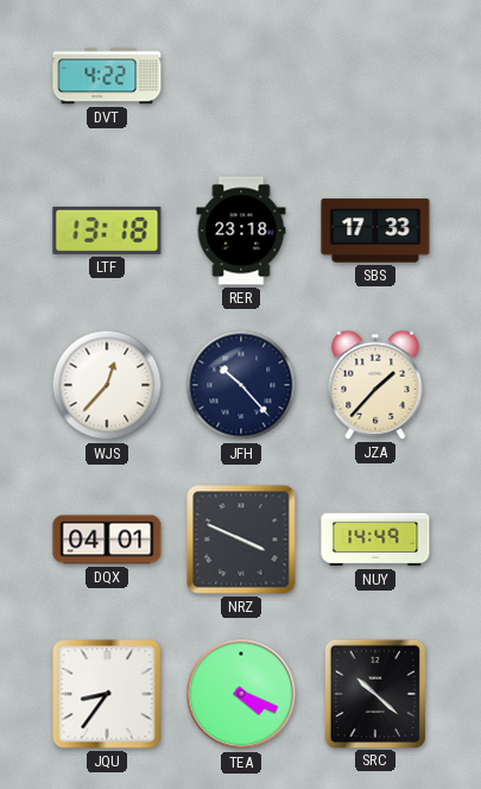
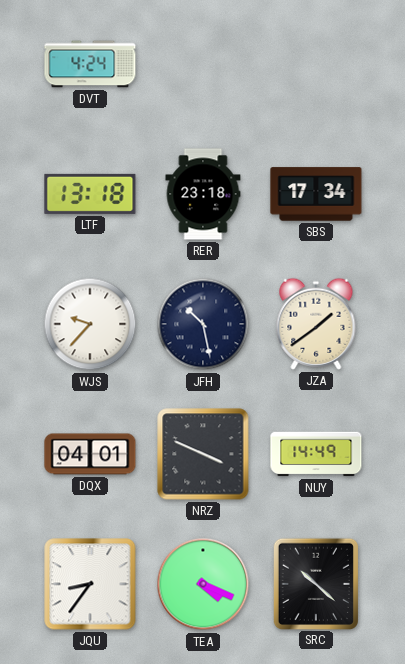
DVT: 4:22 -> 4:24 (90, 64)
SBS: 17:33 -> 17:34 (316, 194)
WJS: 12:37 -> 9:37 (90, 324)
JFH: 10:23 -> 10:28 (203, 324)
JZA: 1:37 -> 1:39 (316, 324)
